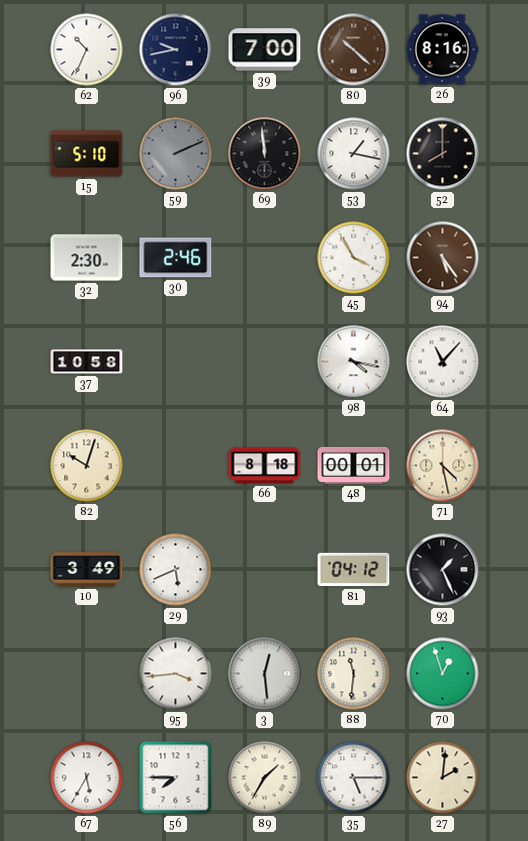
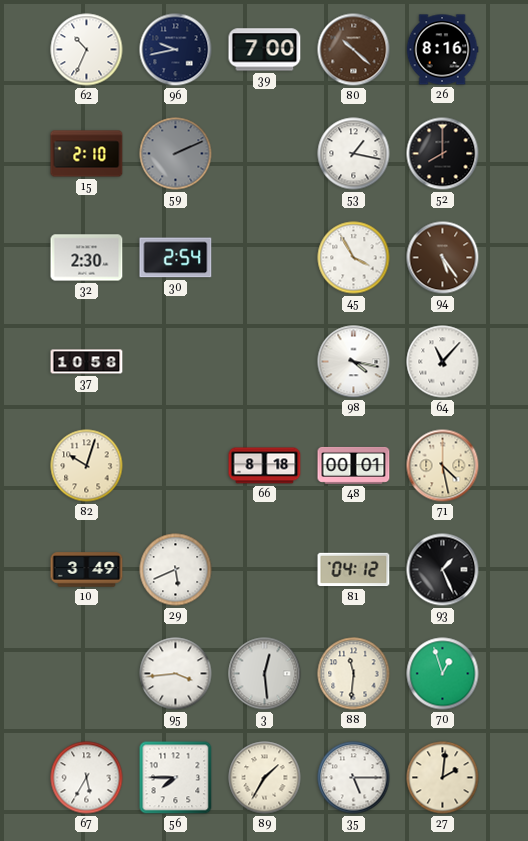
15: 5:10 -> 2:10 (87, 154)
69: 11:59 -> none (265, 154)
30: 2:46 -> 2:54 (176, 258)
